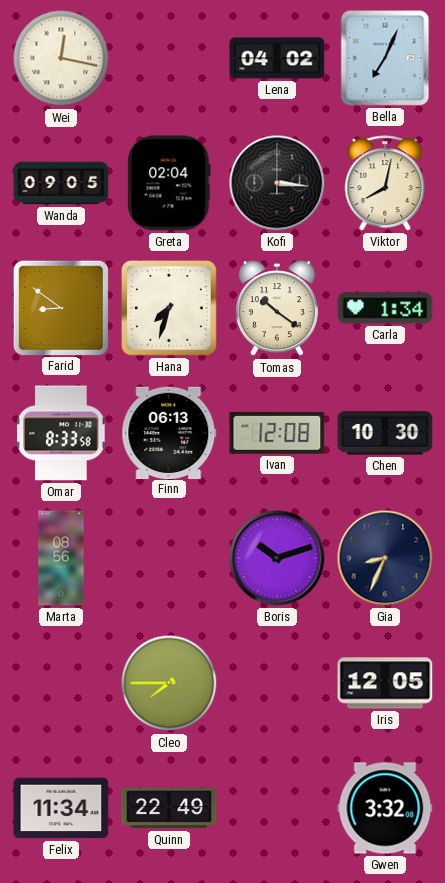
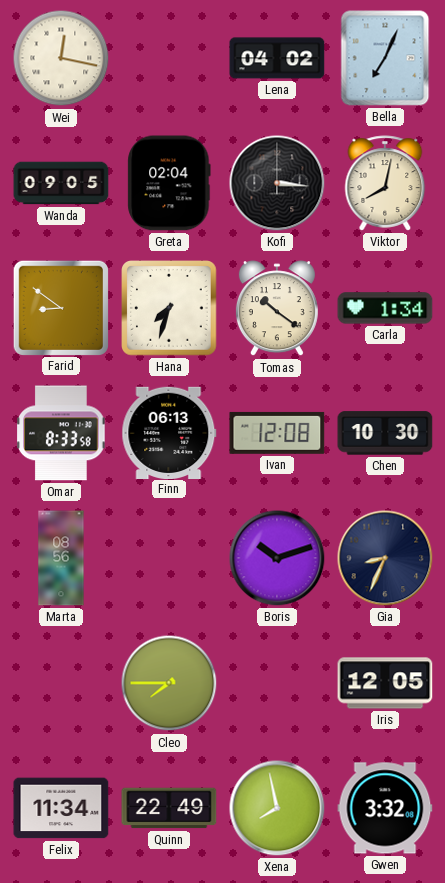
Xena: none -> 7:58 (277, 808)
